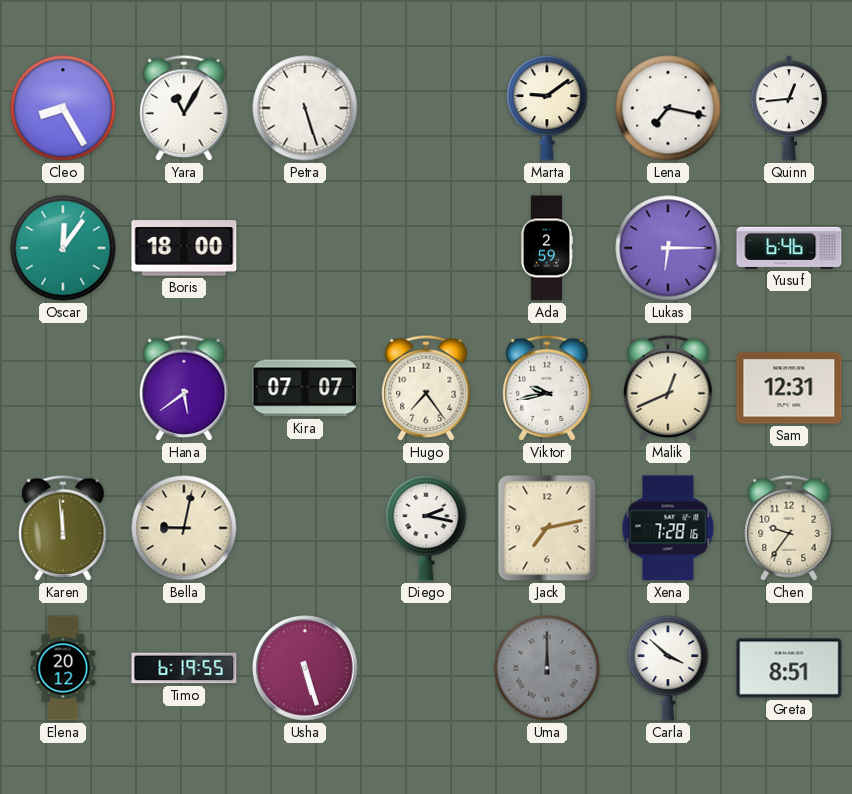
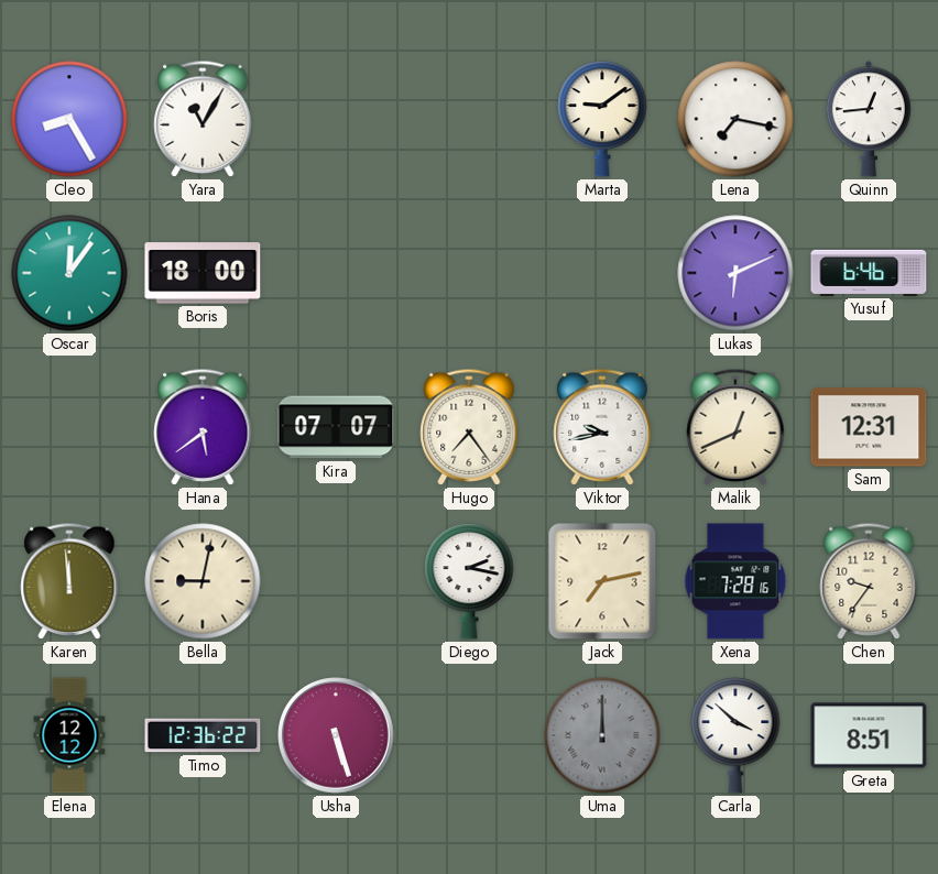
Petra: 5:27 -> none (305, 108)
Ada: 2:59 -> none (547, 248)
Lukas: 6:15 -> 6:11 (735, 273)
Elena: 20:12 -> 12:12 (69, 735)
Timo: 6:19 -> 12:36 (203, 735)
